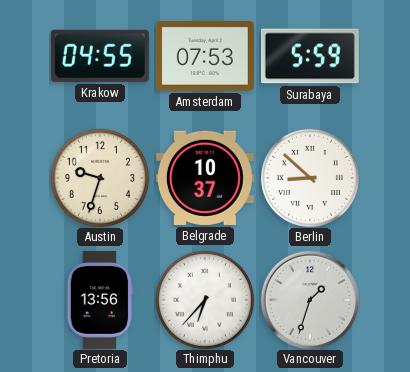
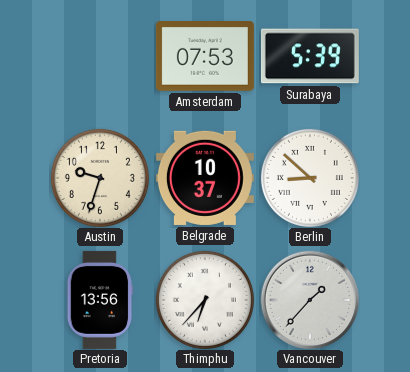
Krakow: 04:55 -> none (100, 56)
Surabaya: 5:59 -> 5:39 (310, 56)
Vancouver: 1:33 -> 1:37 (309, 299)
